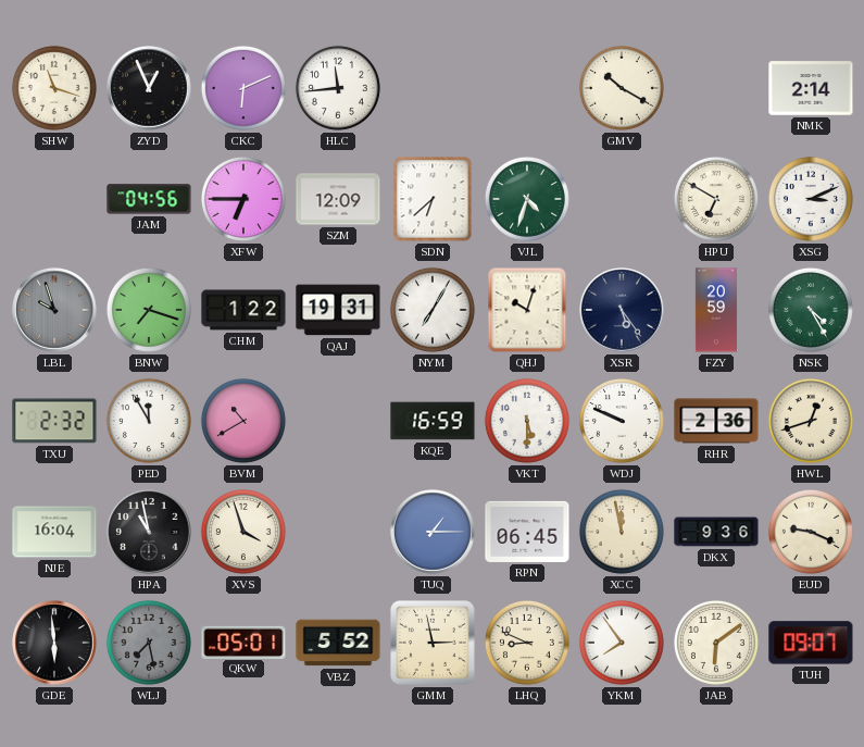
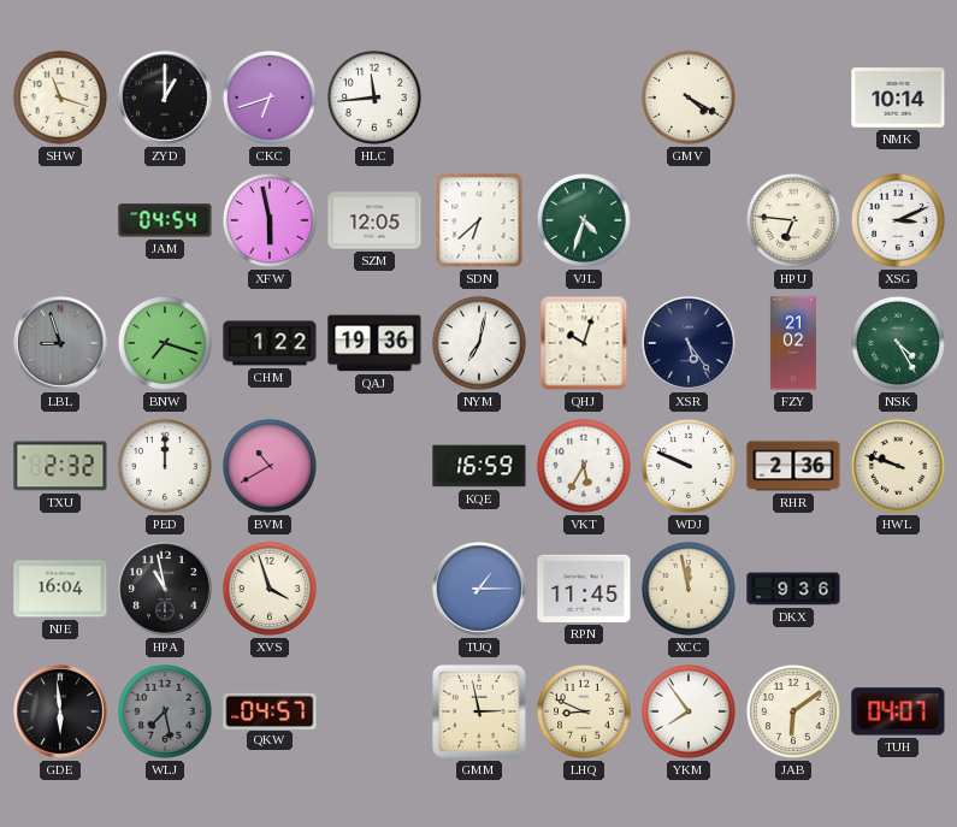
ZYD: 12:56 -> 1:00 (165, 98)
CKC: 6:11 -> 6:42 (270, 98)
GMV: 10:20 -> 4:20 (689, 98)
NMK: 2:14 -> 10:14 (898, 98)
JAM: 04:56 -> 04:54 (165, 220)
XFW: 6:45 -> 5:58 (270, 220)
SZM: 12:09 -> 12:05 (374, 220)
HPU: 6:50 -> 6:46 (793, 220)
LBL: 9:57 -> 8:57 (60, 343)
QAJ: 19:31 -> 19:36 (374, 343)
NYM: 7:05 -> 7:02 (479, 343)
FZY: 20:59 -> 21:02 (793, 343)
PED: 11:55 -> 12:00 (165, 466)
VKT: 5:30 -> 5:35 (584, 466)
HWL: 12:42 -> 9:48 (898, 466)
RPN: 06:45 -> 11:45 (584, 589)
EUD: 9:19 -> none (811, 532)
QKW: 05:01 -> 04:57 (270, 710)
VBZ: 5:52 -> none (338, 643)
TUH: 09:07 -> 04:07 (898, 711)
